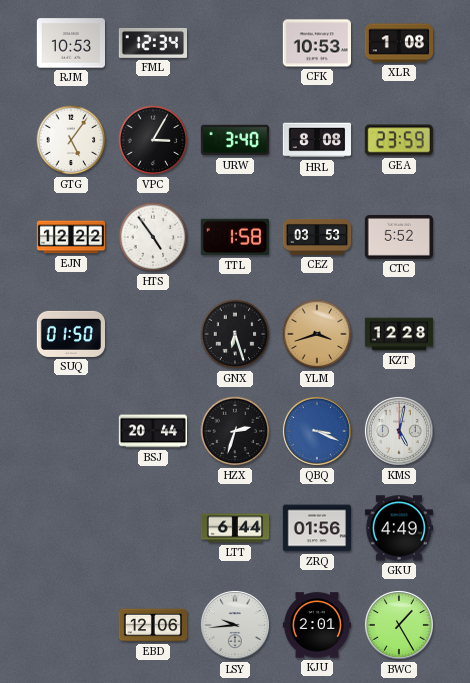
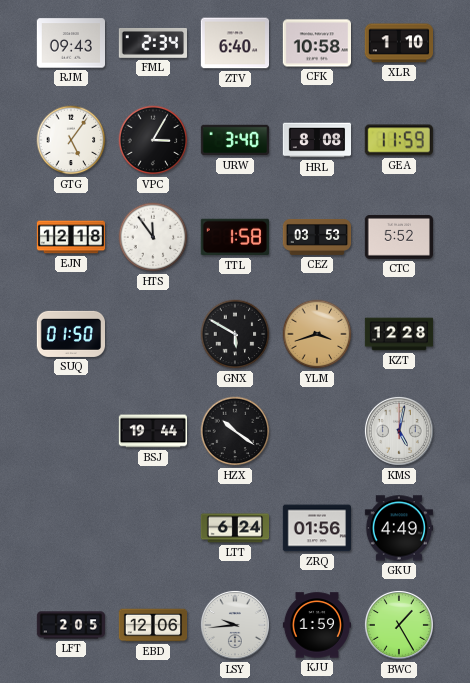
RJM: 10:53 -> 09:43 (70, 43)
FML: 12:34 -> 2:34 (152, 44)
ZTV: none -> 6:40 (234, 43)
CFK: 10:53 -> 10:58 (316, 43)
XLR: 1:08 -> 1:10 (398, 43)
GEA: 23:59 -> 11:59 (399, 140)
EJN: 12:22 -> 12:18 (71, 237)
HTS: 4:54 -> 11:54 (153, 237)
GNX: 6:27 -> 5:50 (235, 334)
BSJ: 20:44 -> 19:44 (152, 431)
HZX: 2:33 -> 10:21 (235, 431)
QBQ: 3:19 -> none (317, 431)
LTT: 6:44 -> 6:24 (234, 528)
LFT: none -> 2:05 (70, 625)
KJU: 2:01 -> 1:59 (316, 625)
